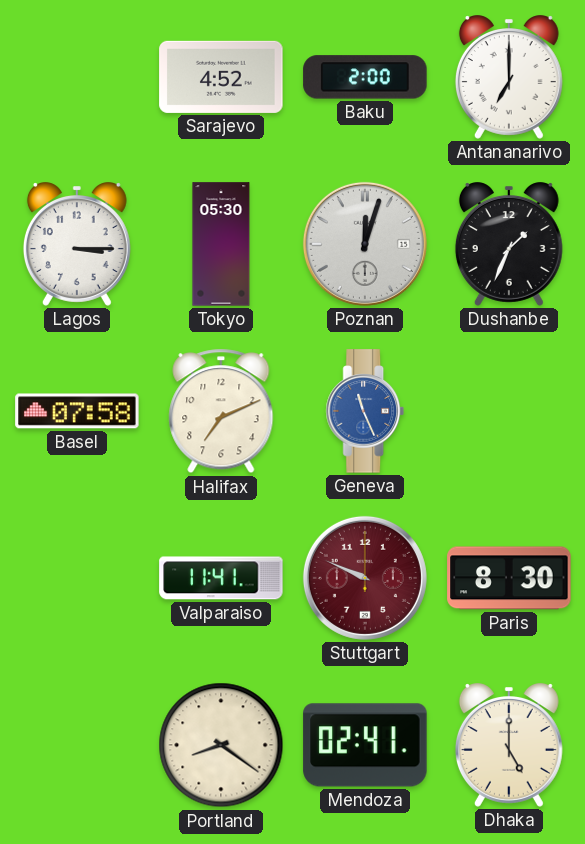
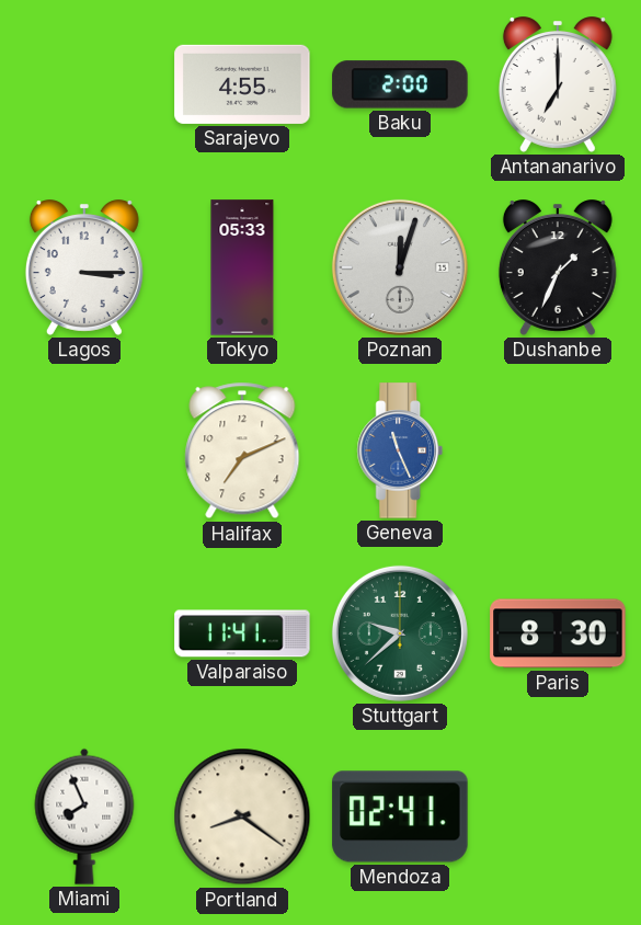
Sarajevo: 4:52 -> 4:55 (242, 84)
Tokyo: 05:30 -> 05:33 (242, 267)
Basel: 07:58 -> none (77, 411)
Stuttgart: 9:49 -> 9:38 (400, 633)
Stuttgart dial: burgundy -> green (400, 633)
Miami: none -> 7:56 (84, 816)
Dhaka: 5:00 -> none (509, 745)
